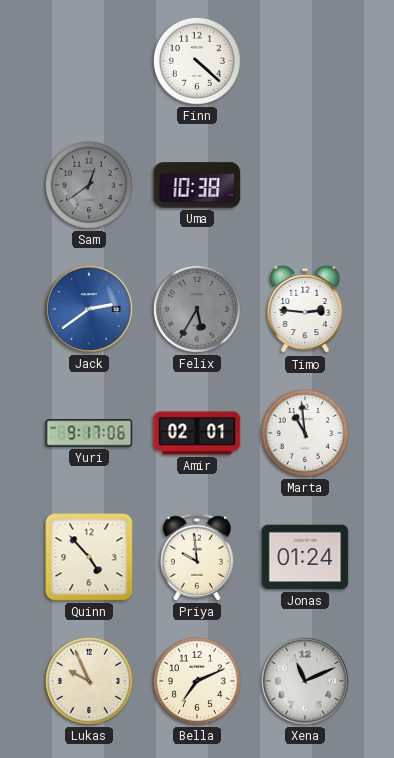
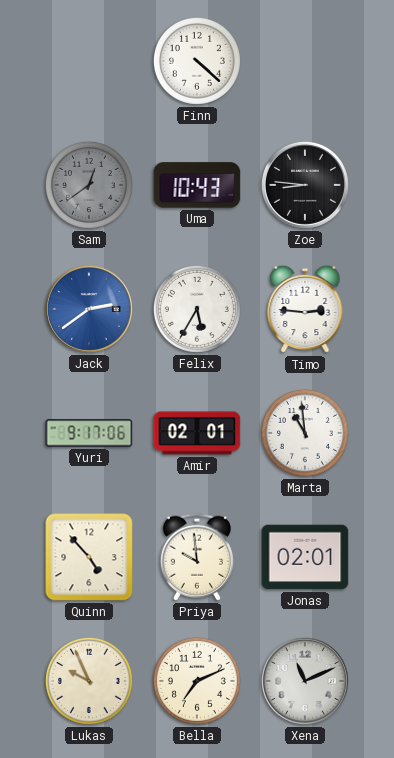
Uma: 10:38 -> 10:43 (197, 185)
Zoe: none -> 8:46 (305, 185)
Felix dial: grey -> white (197, 309)
Jonas: 01:24 -> 02:01 (305, 557)
